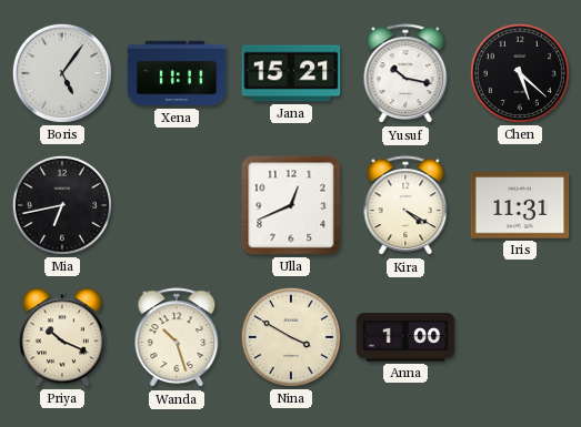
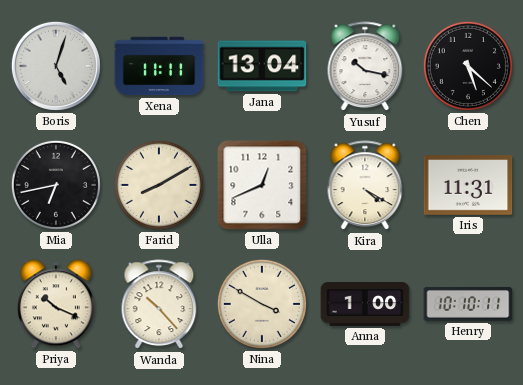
Boris: 5:06 -> 5:03 (56, 66)
Jana: 15:21 -> 13:04 (262, 66)
Farid: none -> 8:10 (159, 185)
Wanda: 10:27 -> 10:23 (159, 305)
Henry: none -> 10:10 (468, 304)
